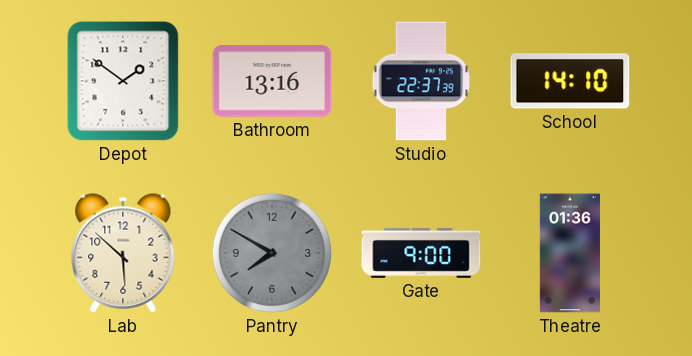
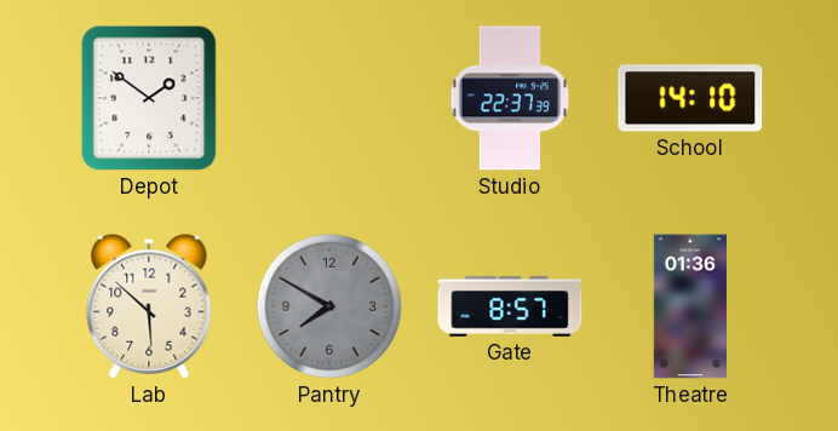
Bathroom: 13:16 -> none (272, 81)
Gate: 9:00 -> 8:57 (510, 306)
